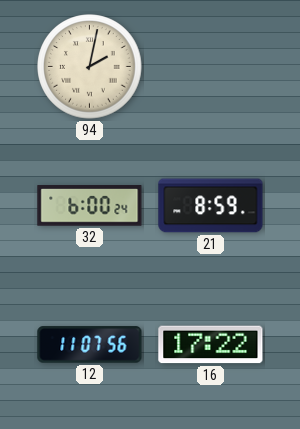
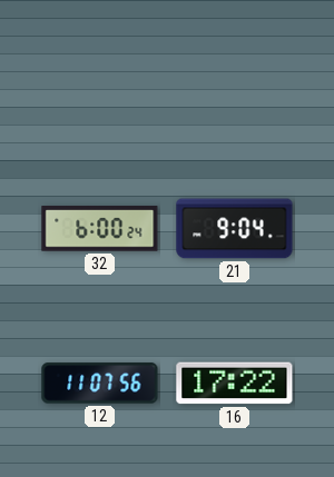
94: 2:02 -> none (90, 67)
21: 8:59 -> 9:04 (235, 229)
